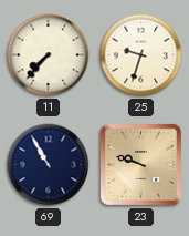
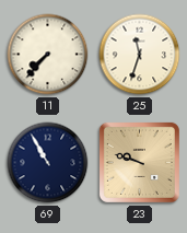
25: 9:33 -> 11:33 (140, 55)
